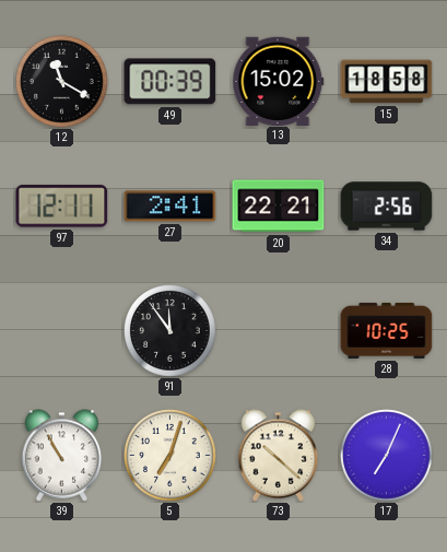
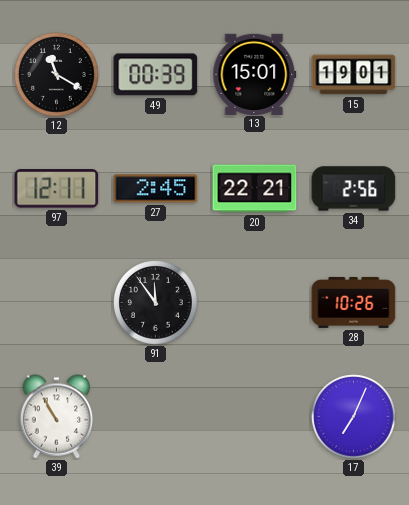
13: 15:02 -> 15:01 (255, 74)
15: 18:58 -> 19:01 (354, 75)
27: 2:41 -> 2:45 (156, 189)
28: 10:25 -> 10:26 (354, 302)
5: 7:03 -> none (170, 456)
73: 10:22 -> none (279, 456)
